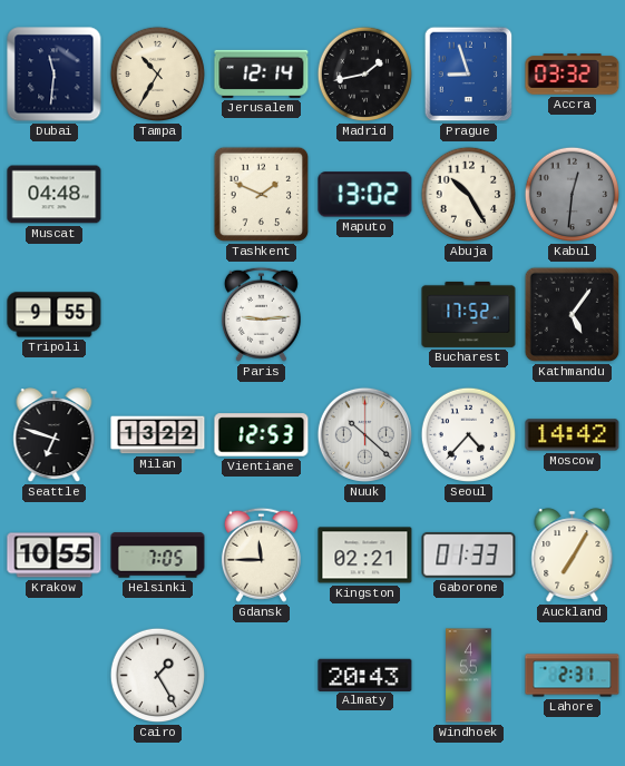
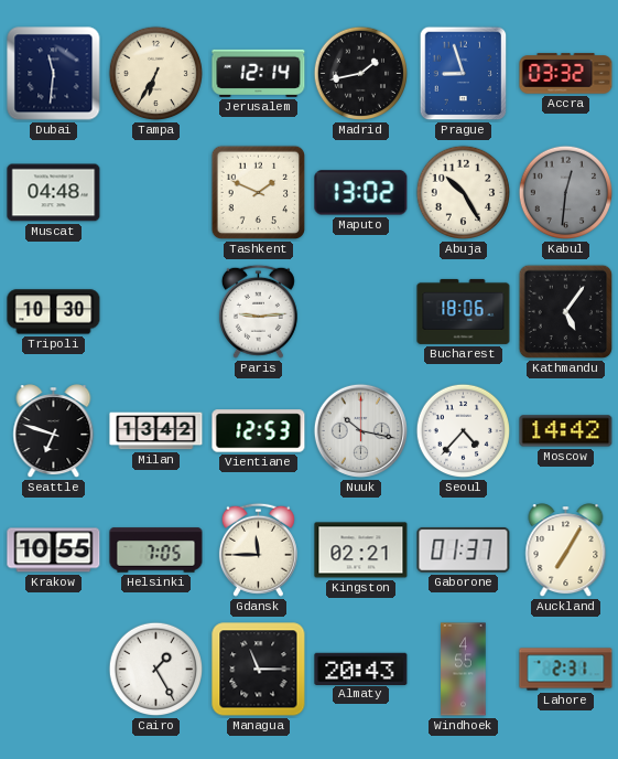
Tampa: 10:35 -> 6:35 (156, 74)
Tripoli: 9:55 -> 10:30 (54, 312)
Bucharest: 17:52 -> 18:06 (464, 311)
Milan: 13:22 -> 13:42 (156, 431)
Nuuk: 10:22 -> 10:17 (360, 430)
Gaborone: 01:33 -> 01:37 (464, 549)
Managua: none -> 11:15 (259, 670)
